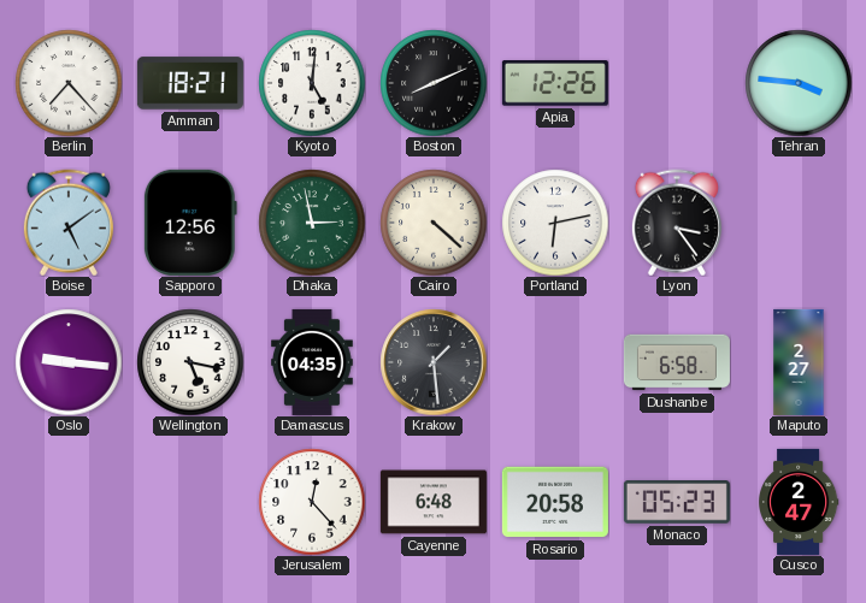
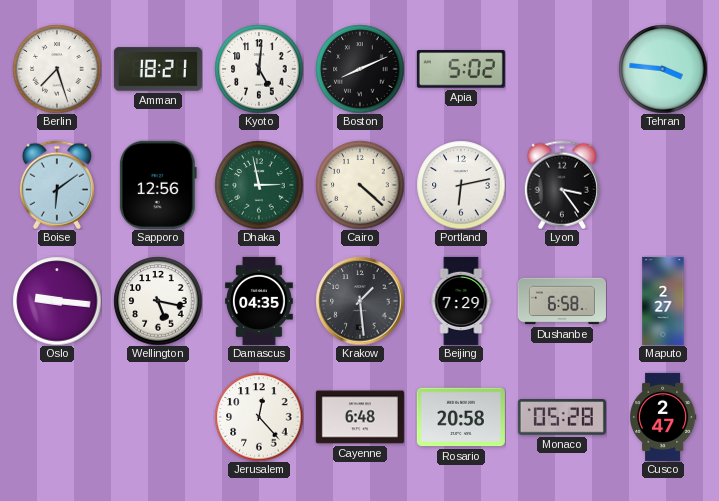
Berlin: 7:23 -> 7:27 (57, 69)
Apia: 12:26 -> 5:02 (461, 69)
Boise: 5:09 -> 6:09 (57, 185)
Beijing: none -> 7:29 (461, 301)
Monaco: 05:23 -> 05:28 (562, 417)
